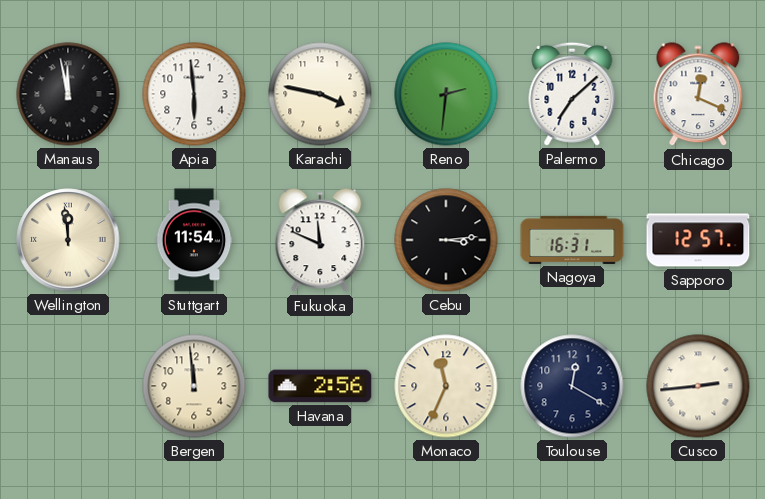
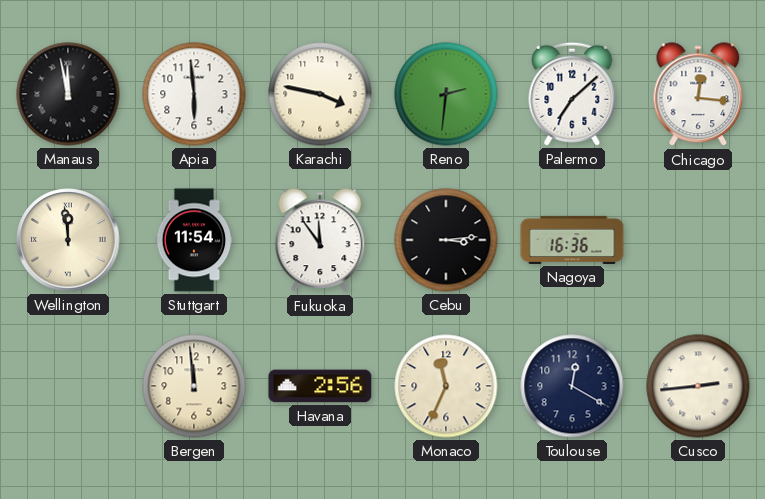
Chicago: 12:19 -> 12:16 (698, 95)
Fukuoka: 11:49 -> 11:54 (320, 241)
Nagoya: 16:31 -> 16:36 (572, 240)
Sapporo: 12:57 -> none (698, 240)
